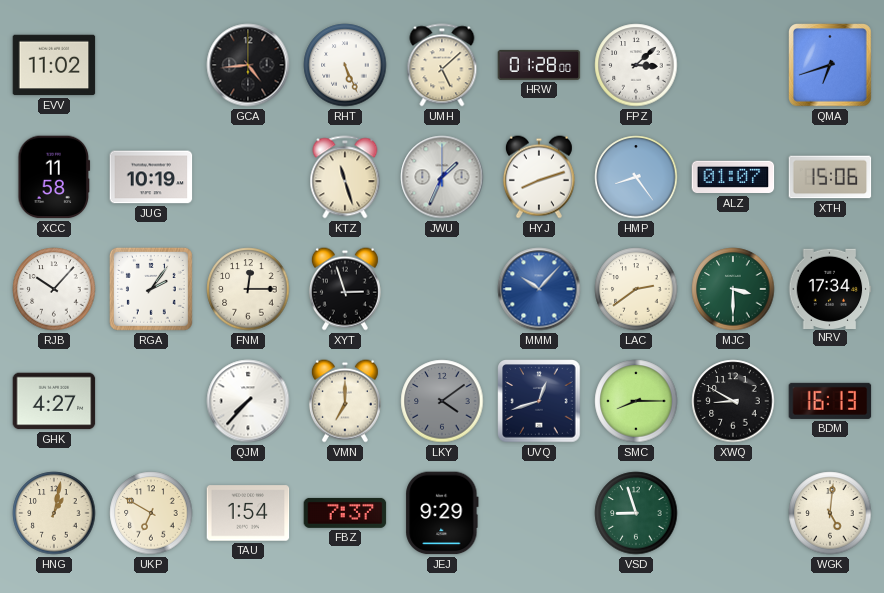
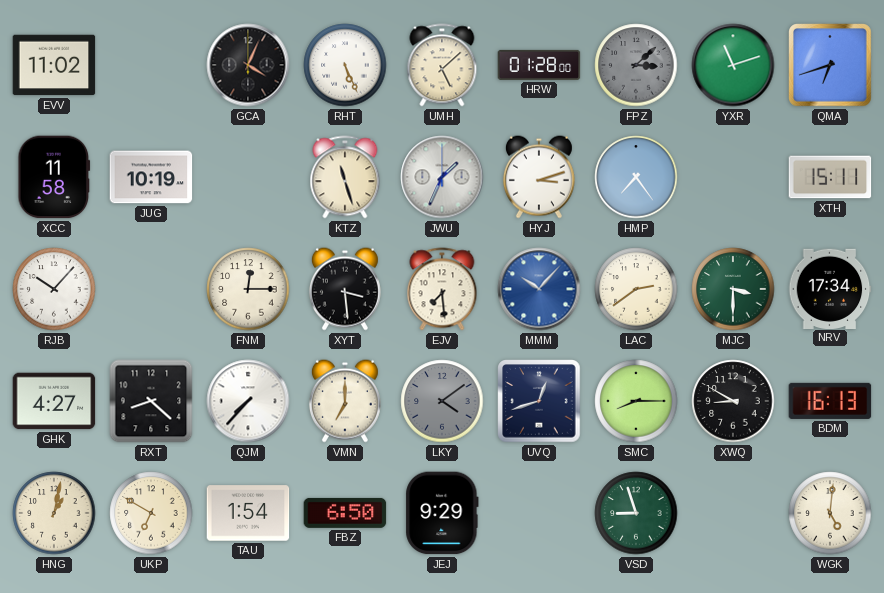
GCA: 4:44 -> 4:04 (248, 65)
FPZ dial: white -> grey (636, 65)
YXR: none -> 11:12 (733, 65)
HYJ: 8:12 -> 3:12 (539, 177)
HMP: 8:24 -> 7:24 (636, 177)
ALZ: 01:07 -> none (733, 177)
XTH: 15:06 -> 15:11 (830, 177)
RGA: 2:06 -> none (151, 289)
XYT: 2:57 -> 3:29 (345, 289)
EJV: none -> 7:29 (442, 289)
RXT: none -> 8:22 (151, 401)
FBZ: 7:37 -> 6:50 (345, 513)
